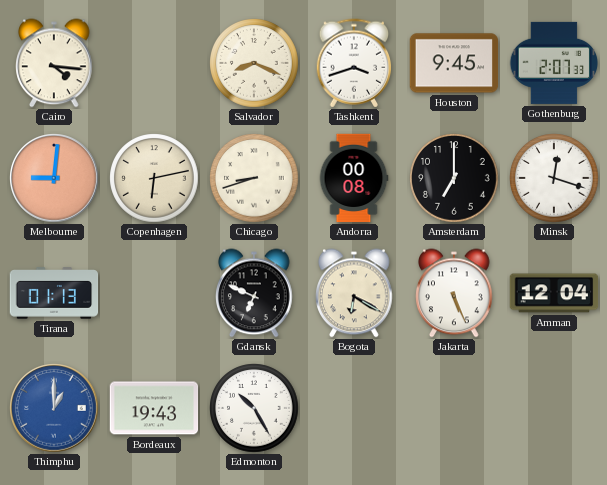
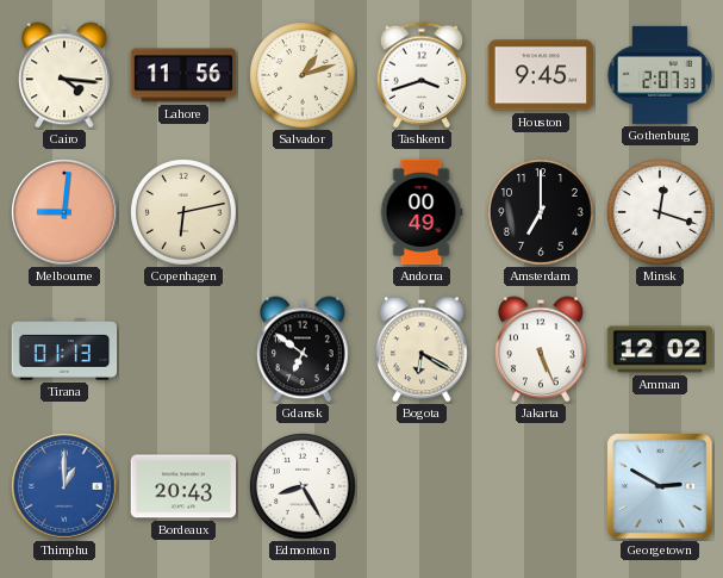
Lahore: none -> 11:56 (183, 75)
Salvador: 8:19 -> 1:12 (303, 75)
Chicago: 8:42 -> none (254, 178)
Andorra: 00:08 -> 00:49 (422, 212)
Gdansk: 6:49 -> 6:51 (303, 349)
Amman: 12:04 -> 12:02 (660, 349)
Bordeaux: 19:43 -> 20:43 (183, 486)
Edmonton: 10:25 -> 8:25 (303, 486)
Georgetown: none -> 2:50 (660, 486)
